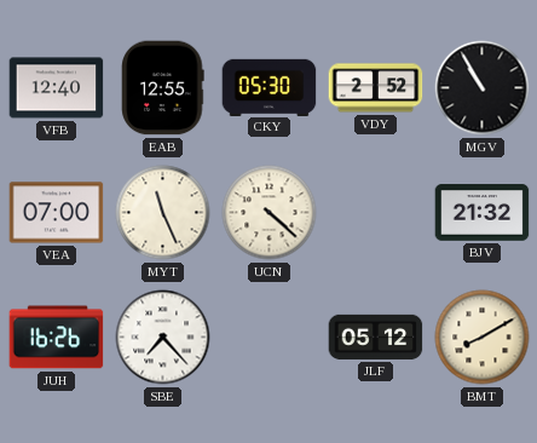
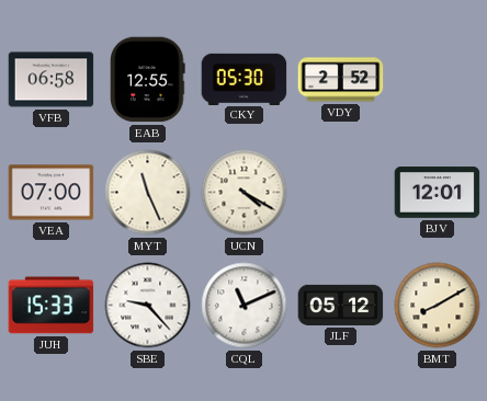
VFB: 12:40 -> 06:58 (52, 80)
MGV: 10:55 -> none (483, 88)
UCN: 4:22 -> 4:20 (245, 193)
BJV: 21:32 -> 12:01 (438, 193)
JUH: 16:26 -> 15:33 (52, 306)
SBE: 7:23 -> 9:23 (148, 306)
CQL: none -> 11:11 (245, 306)
